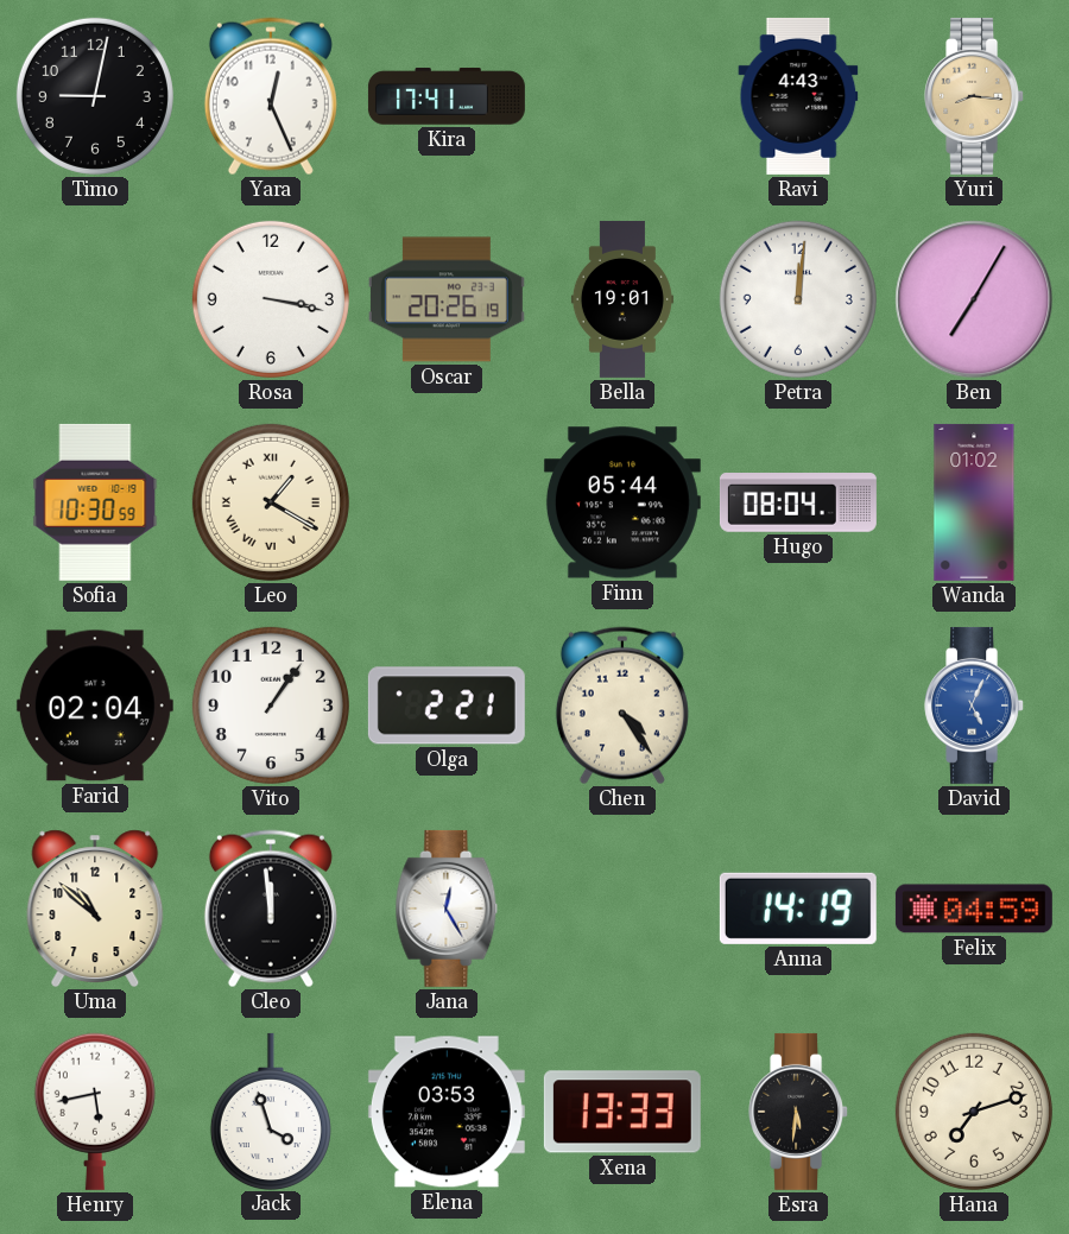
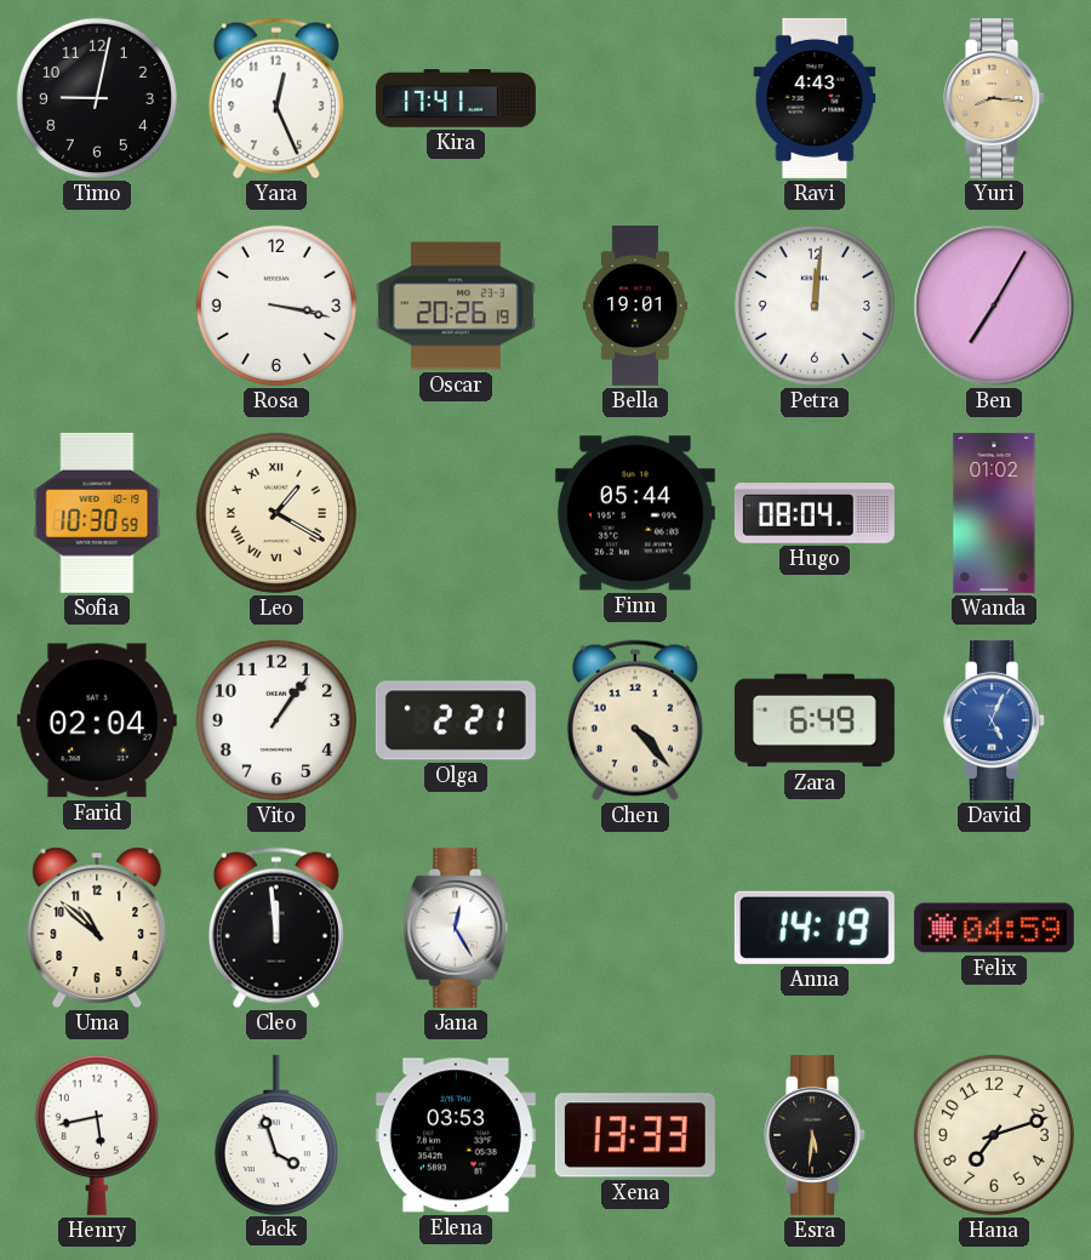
Chen: 4:24 -> 4:23 (635, 720)
Zara: none -> 6:49 (815, 720)
